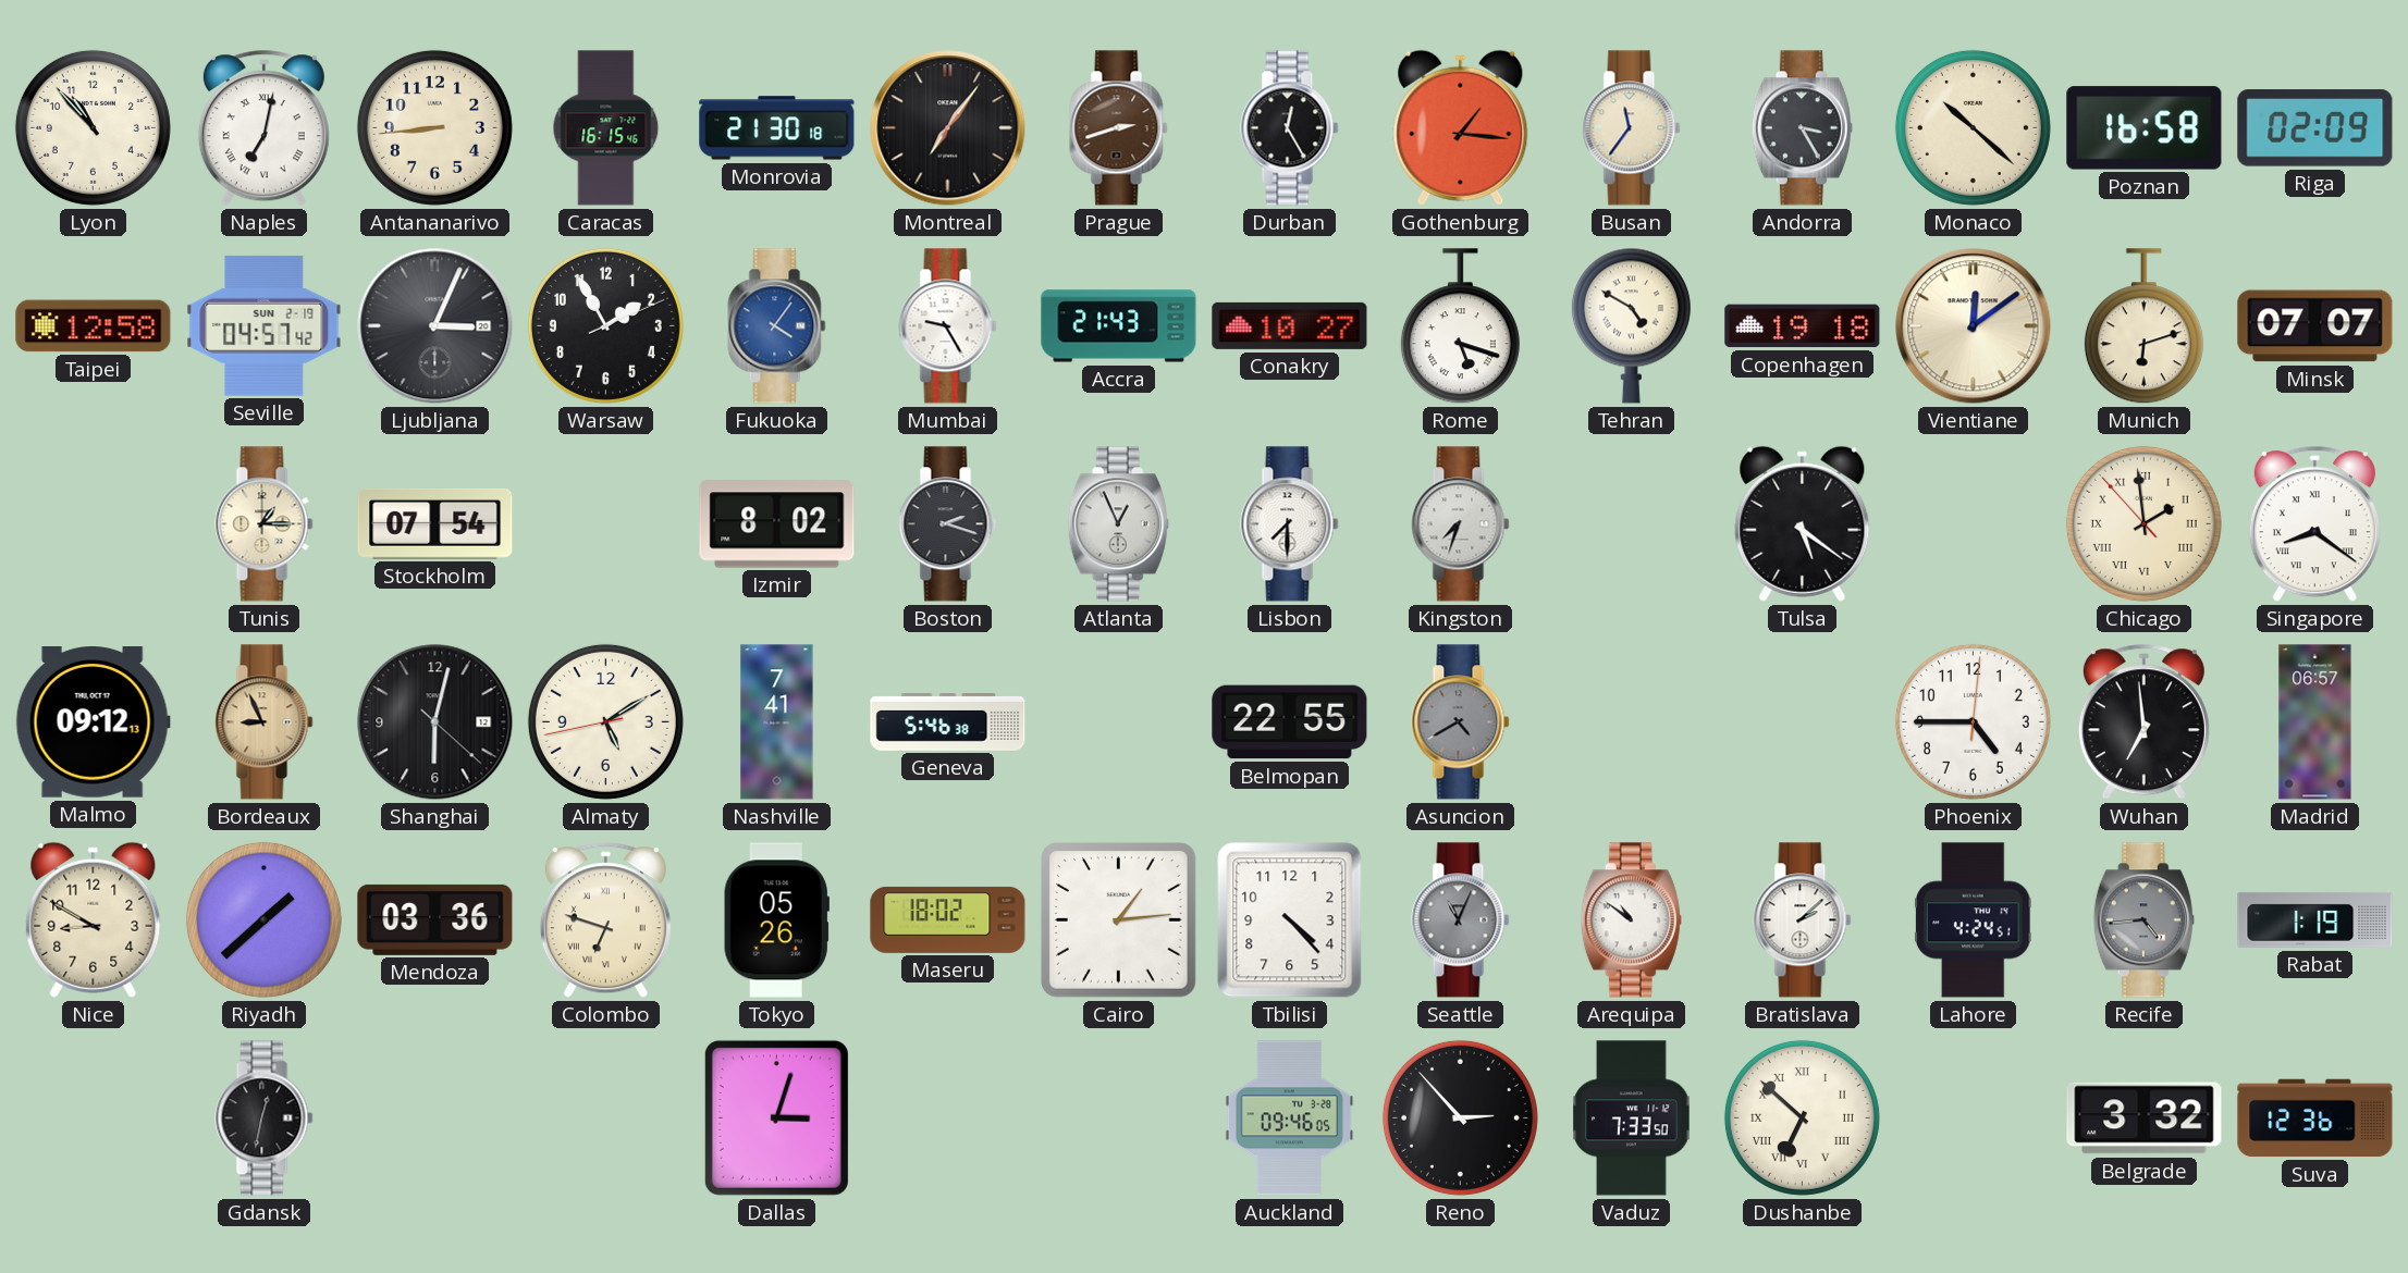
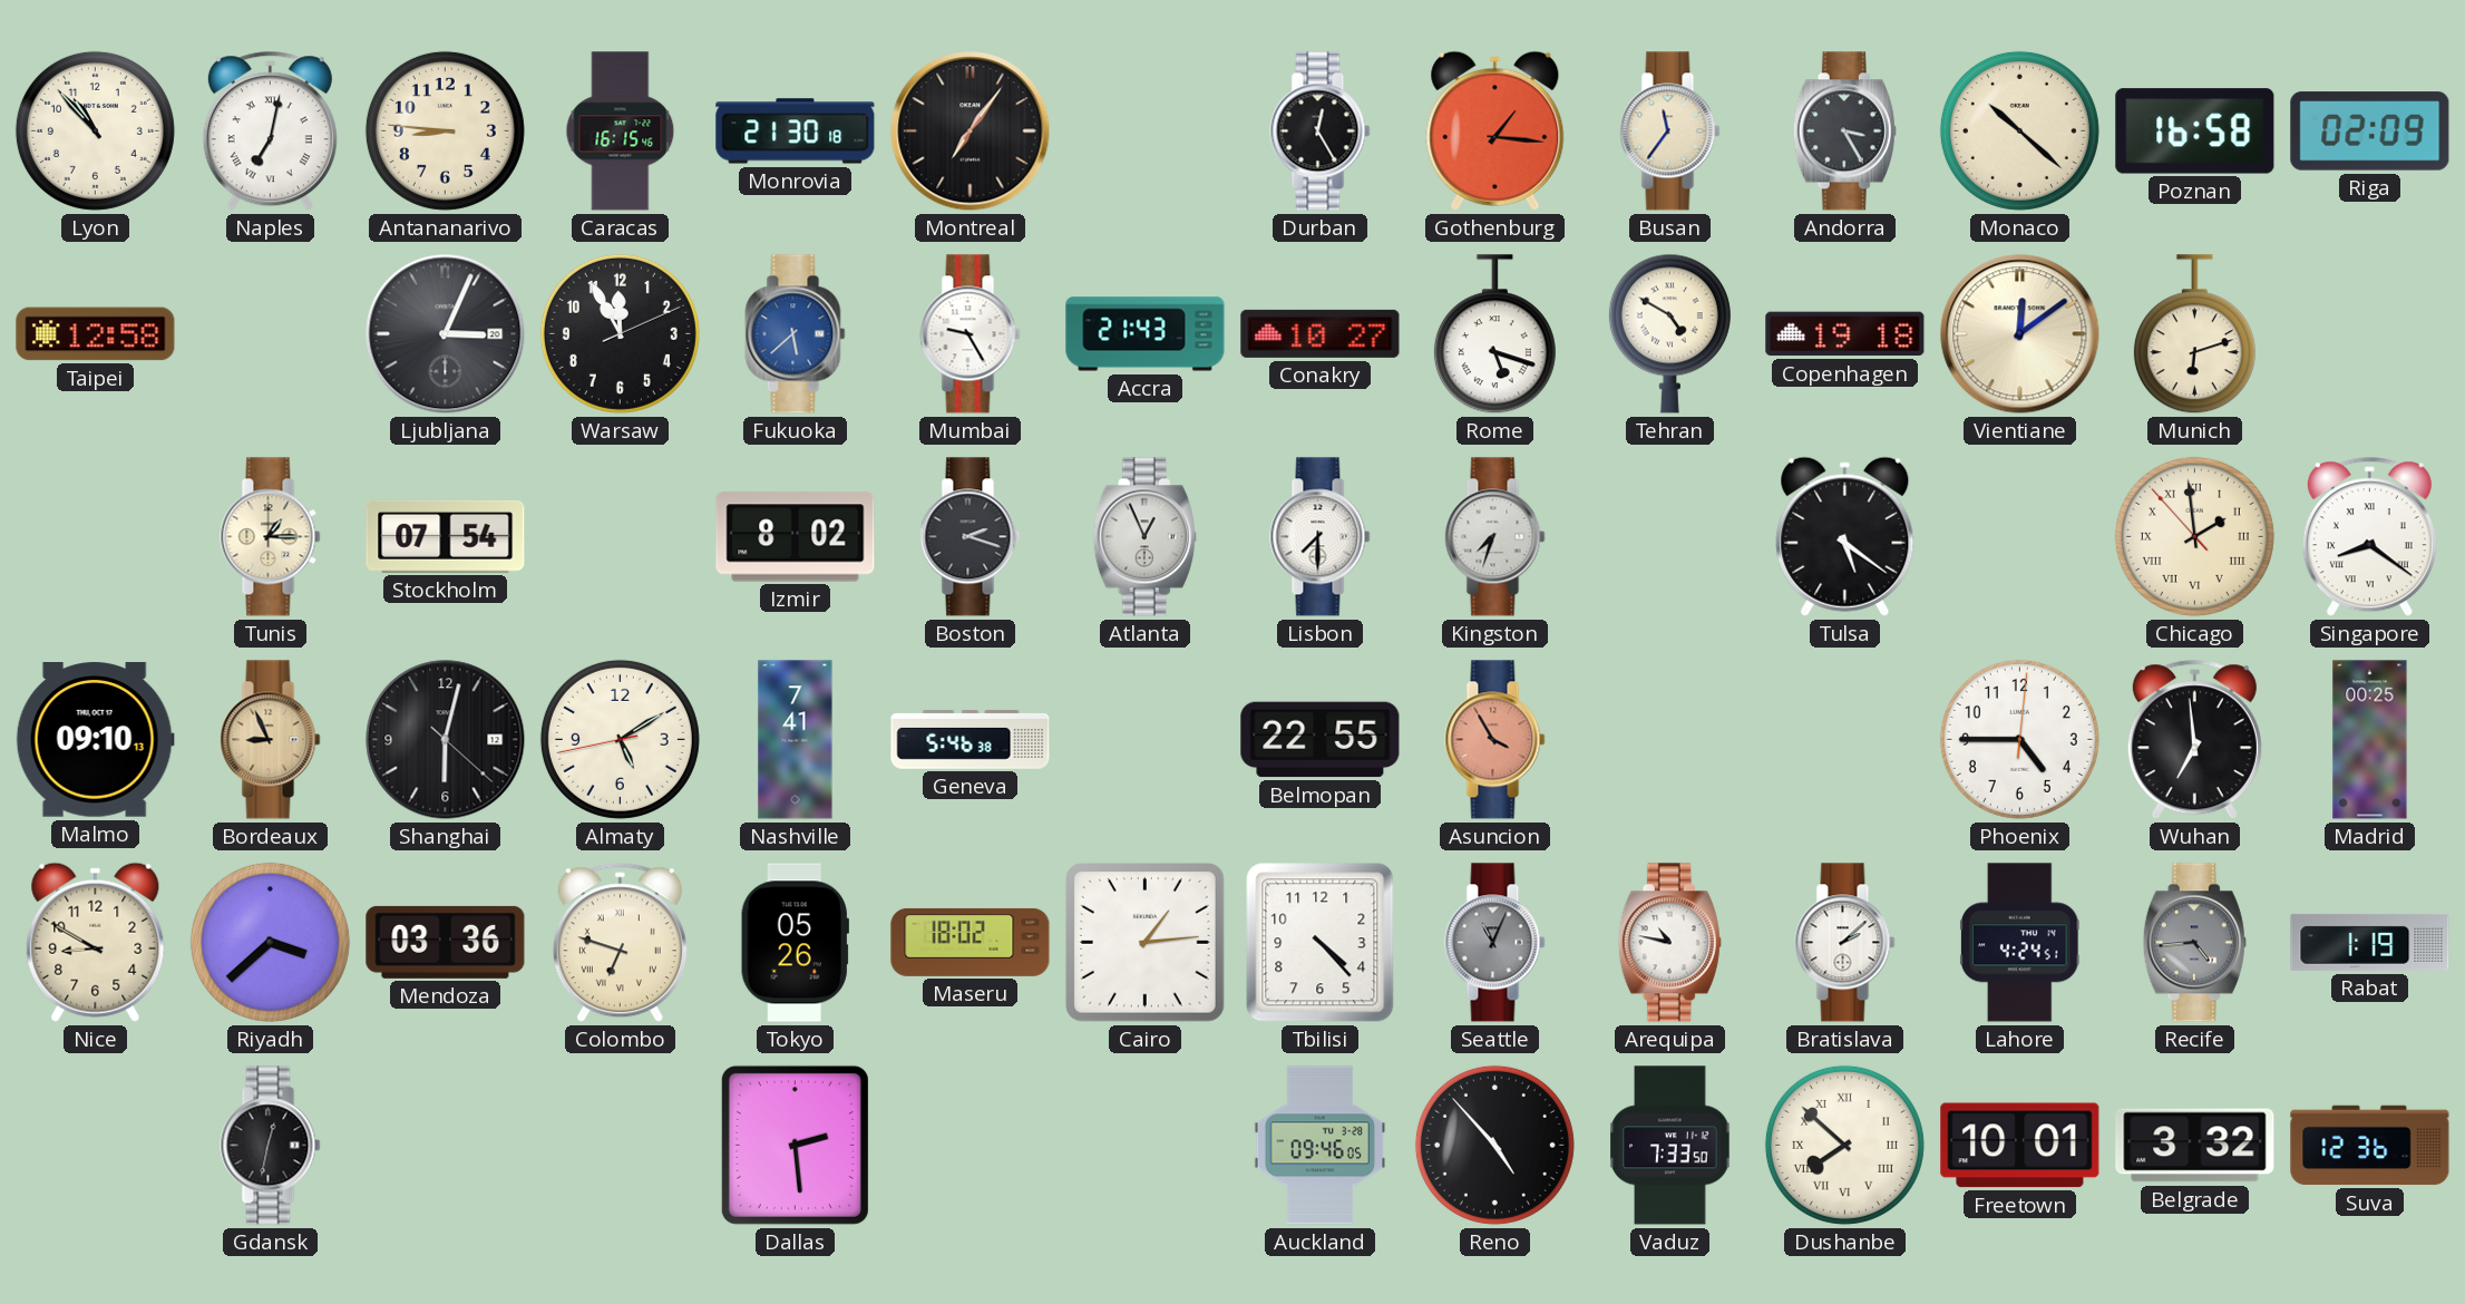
Antananarivo: 8:44 -> 8:46 (445, 130)
Prague: 2:42 -> none (1119, 128)
Seville: 04:57 -> none (265, 325)
Warsaw: 1:55 -> 11:55 (620, 333)
Fukuoka: 4:06 -> 5:38 (796, 334)
Minsk: 07:07 -> none (2315, 326)
Malmo: 09:12 -> 09:10 (95, 740)
Asuncion: 4:40 -> 3:55 (1495, 740)
Asuncion dial: grey -> salmon (1495, 740)
Madrid: 06:57 -> 00:25 (2370, 740)
Riyadh: 1:38 -> 3:38 (270, 942)
Arequipa: 10:51 -> 10:47 (1669, 943)
Dallas: 3:03 -> 2:29 (795, 1145)
Reno: 2:53 -> 4:53 (1494, 1145)
Dushanbe: 6:52 -> 7:52 (1844, 1145)
Freetown: none -> 10:01 (2020, 1146)
